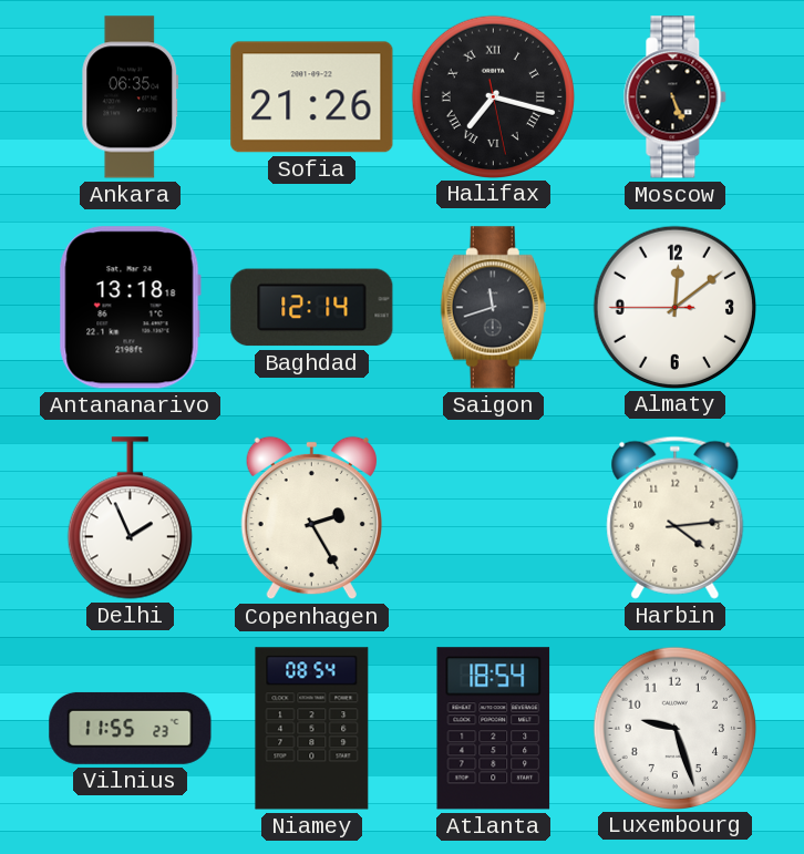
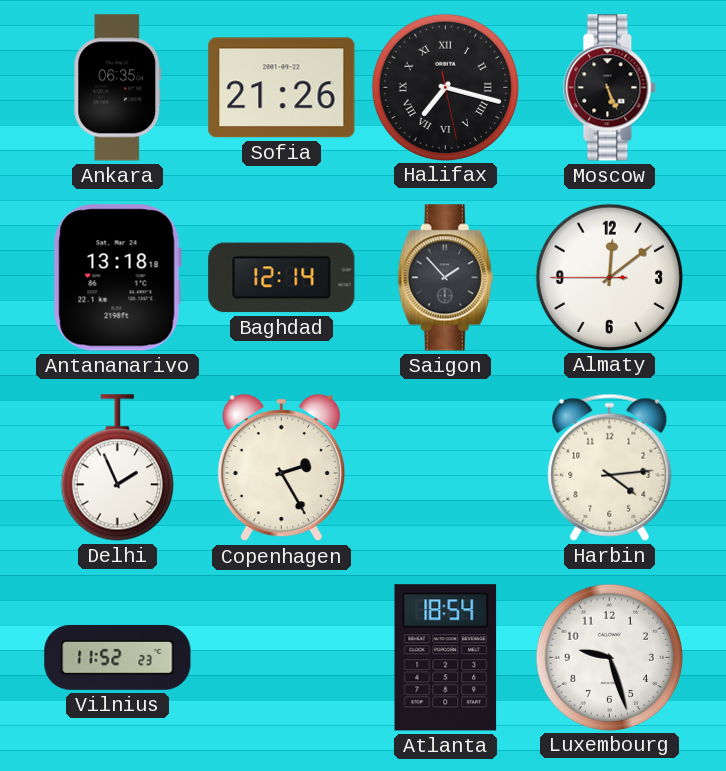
Saigon: 11:42 -> 1:53 (445, 278)
Vilnius: 11:55 -> 11:52 (118, 657)
Niamey: 08:54 -> none (312, 729)
